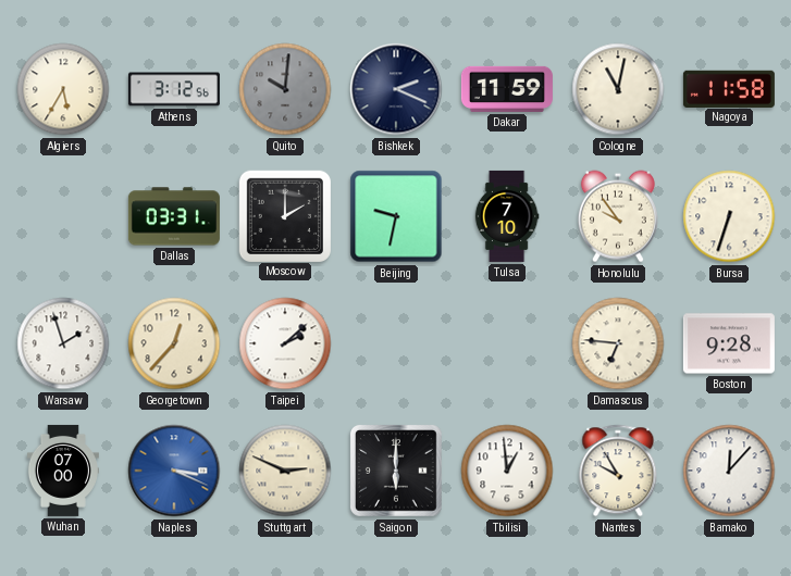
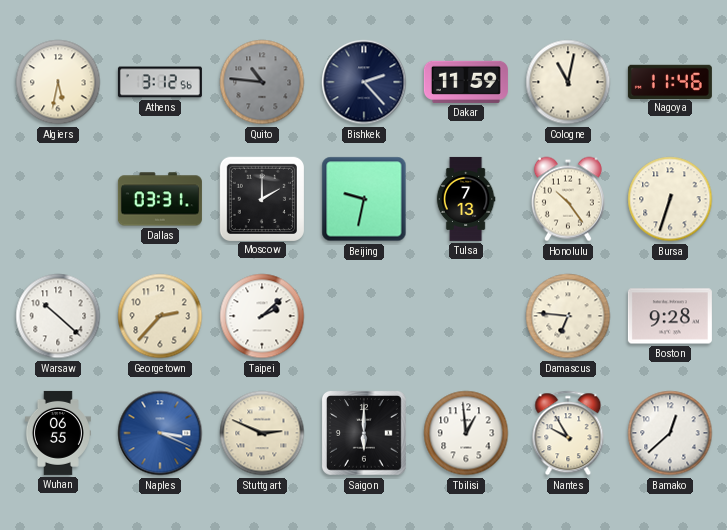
Algiers: 5:35 -> 5:32 (58, 82)
Quito: 10:01 -> 10:46 (262, 82)
Bishkek: 2:19 -> 2:23 (364, 82)
Nagoya: 11:58 -> 11:46 (670, 81)
Tulsa: 7:10 -> 7:13 (466, 199)
Honolulu: 9:54 -> 10:24 (568, 199)
Warsaw: 1:57 -> 10:22 (58, 316)
Georgetown: 12:37 -> 2:37 (160, 316)
Wuhan: 07:00 -> 06:55 (58, 433)
Bamako: 12:07 -> 12:38 (670, 433)
